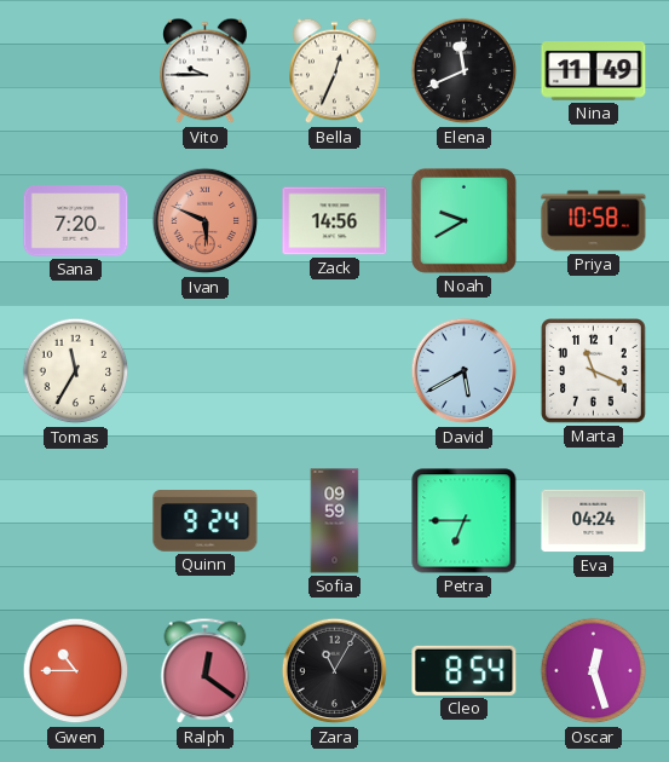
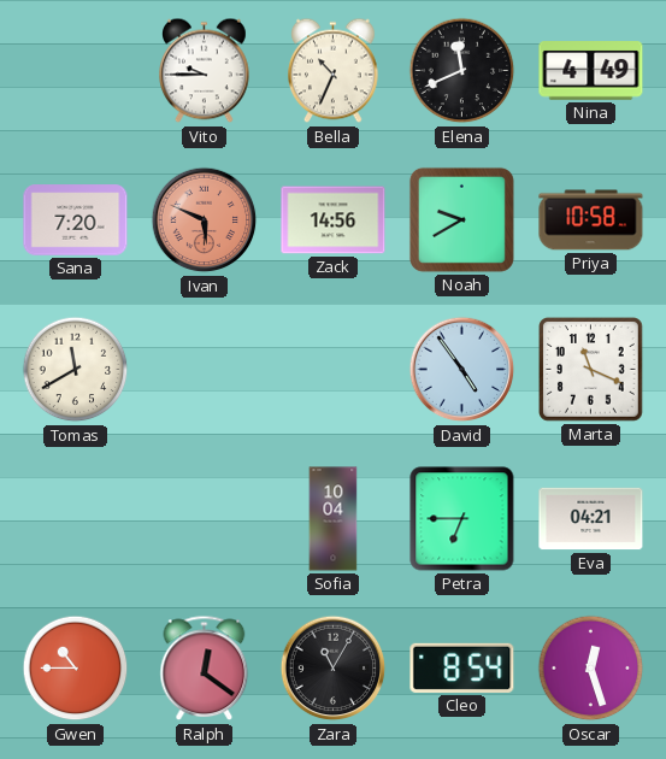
Bella: 12:34 -> 10:34 (334, 71)
Nina: 11:49 -> 4:49 (591, 71)
Tomas: 11:35 -> 11:40 (76, 370)
David: 5:40 -> 4:54 (462, 370)
Quinn: 9:24 -> none (206, 521)
Sofia: 09:59 -> 10:04 (334, 519)
Eva: 04:24 -> 04:21 (591, 519)
